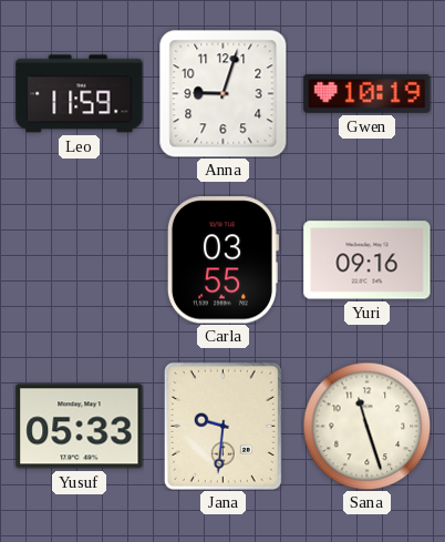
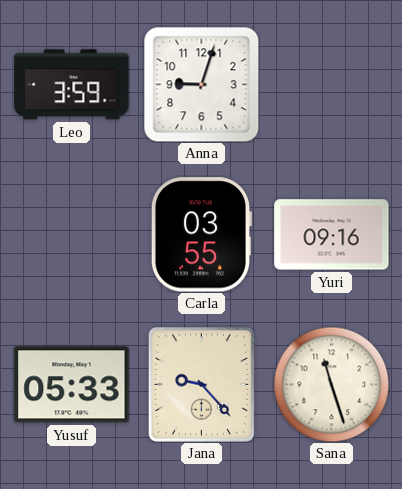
Leo: 11:59 -> 3:59 (72, 85)
Gwen: 10:19 -> none (368, 93)
Jana: 9:31 -> 9:23 (201, 384)
